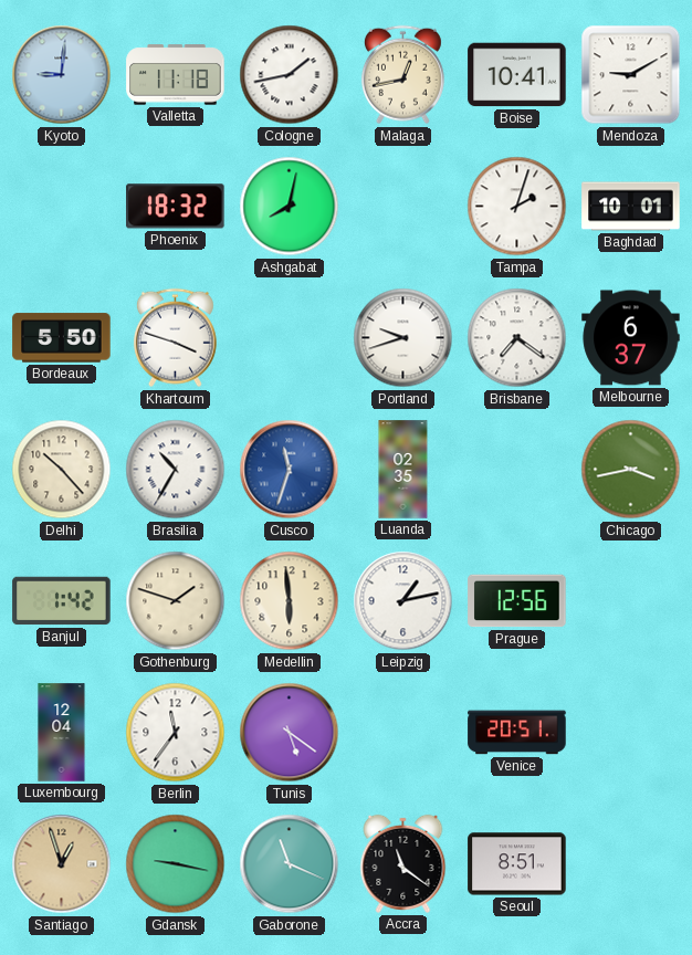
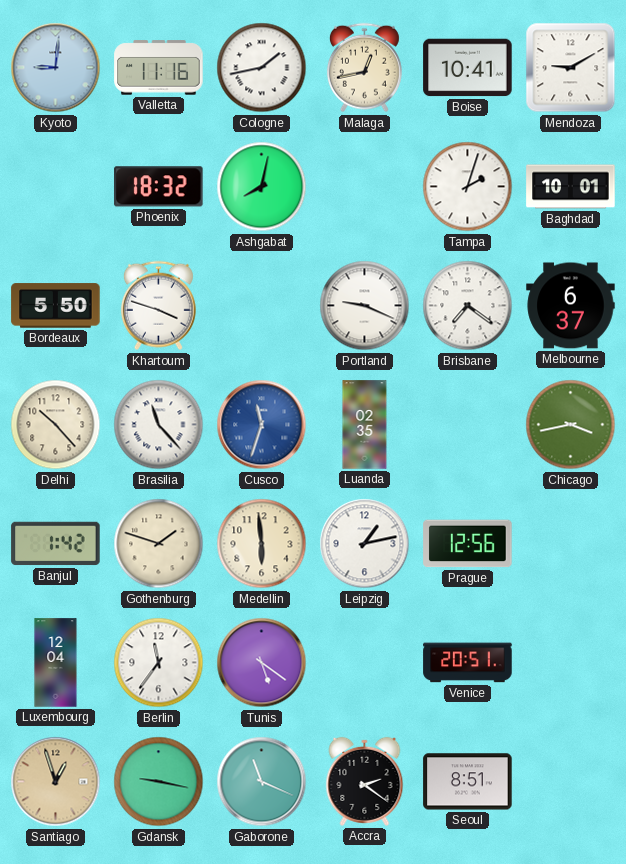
Valletta: 11:18 -> 11:16 (159, 68)
Portland: 9:42 -> 9:19 (365, 306)
Brasilia: 10:35 -> 11:23 (159, 425)
Accra: 11:21 -> 2:21 (365, 781)
